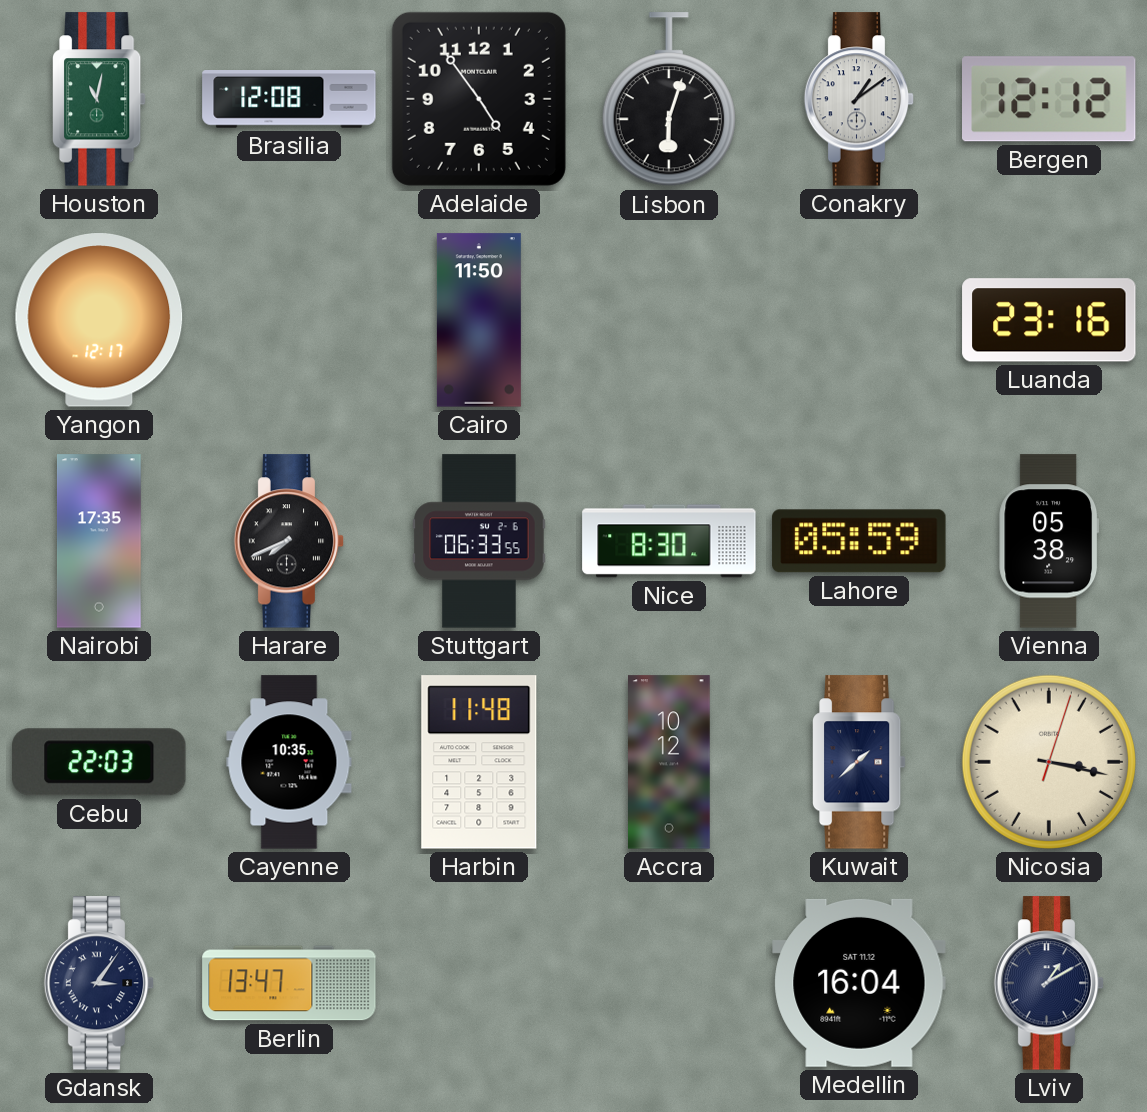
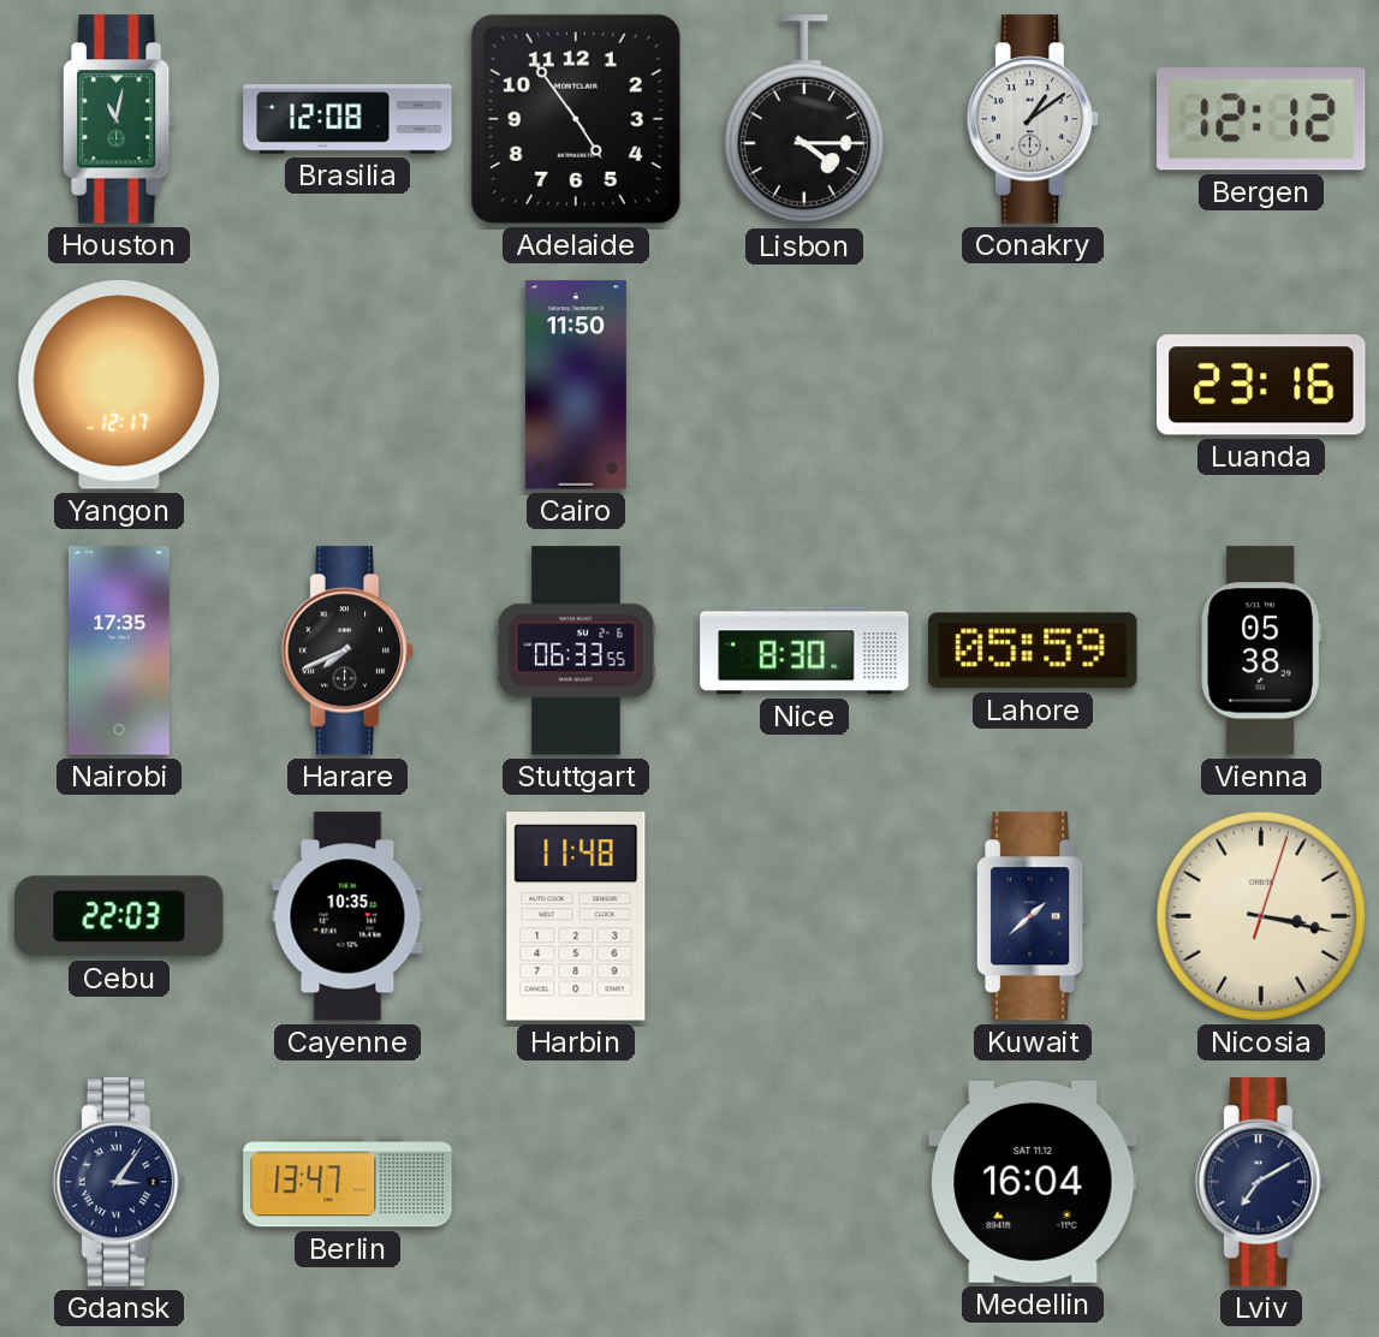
Lisbon: 6:03 -> 4:15 (804, 120)
Accra: 10:12 -> none (669, 762)
Lviv: 1:10 -> 7:10 (1261, 1182)
